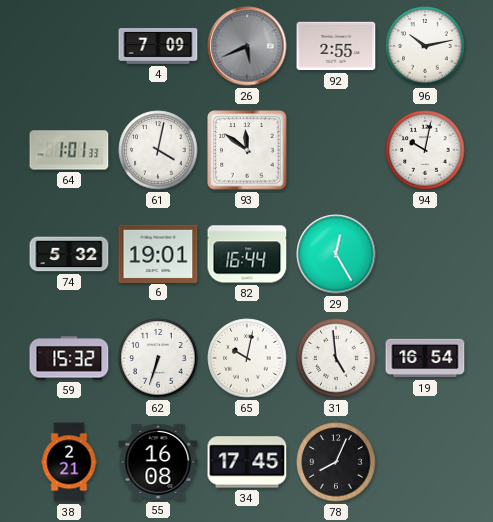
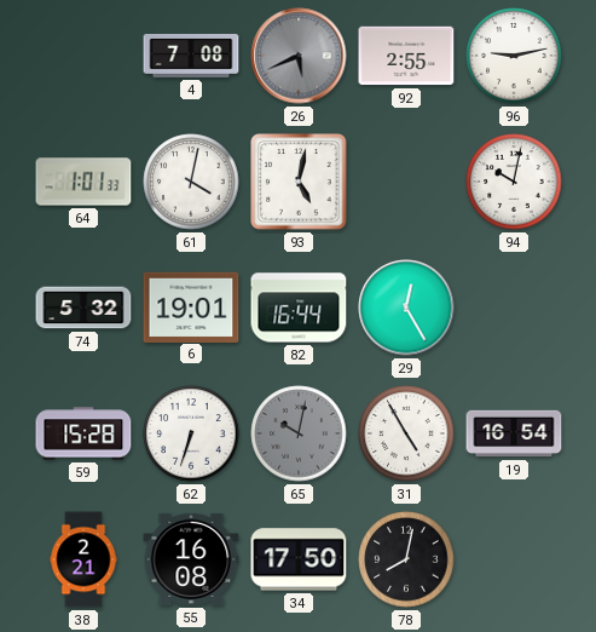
4: 7:09 -> 7:08 (191, 57)
96: 10:13 -> 9:13 (514, 56)
93: 11:51 -> 5:02 (299, 182)
59: 15:32 -> 15:28 (83, 433)
65 dial: white -> grey (299, 433)
31: 4:59 -> 4:55 (406, 433)
34: 17:45 -> 17:50 (299, 559)
78: 8:04 -> 8:02 (406, 559)
